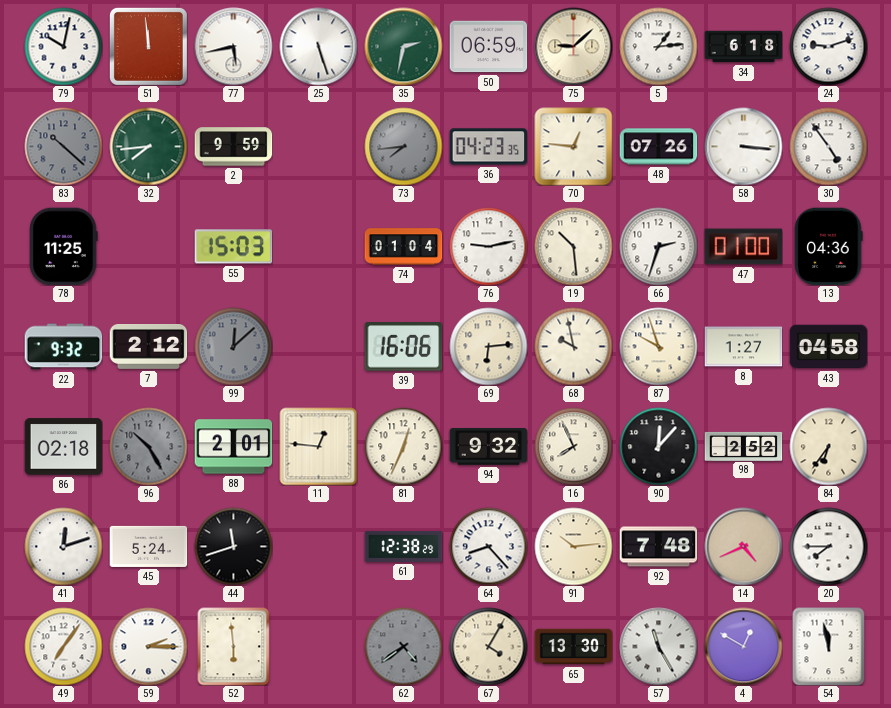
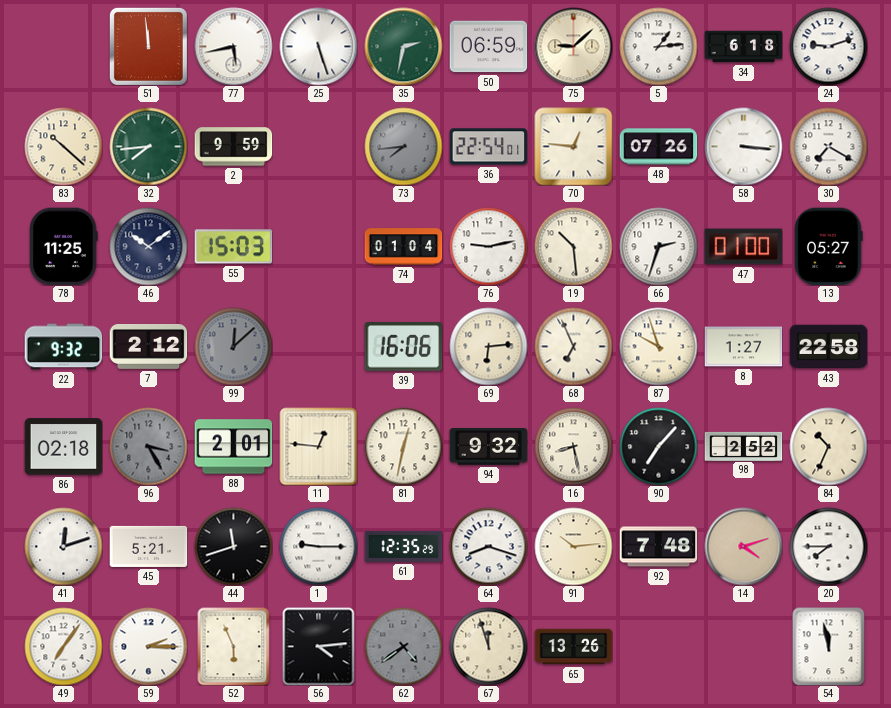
79: 10:02 -> none (63, 46)
83 dial: grey -> cream (63, 146)
36: 04:23 -> 22:54 (488, 147)
30: 4:54 -> 7:20 (828, 146)
46: none -> 10:09 (148, 246)
13: 04:36 -> 05:27 (829, 246)
68: 9:58 -> 6:56 (573, 346)
43: 04:58 -> 22:58 (828, 347)
96: 10:25 -> 3:25 (148, 446)
81: 12:34 -> 12:32 (403, 446)
16: 7:56 -> 8:28 (573, 446)
90: 12:07 -> 7:07 (658, 446)
84: 6:36 -> 10:34 (828, 446)
45: 5:24 -> 5:21 (148, 546)
1: none -> 9:15 (318, 546)
61: 12:38 -> 12:35 (403, 546)
64: 8:23 -> 8:18 (488, 546)
14: 4:41 -> 4:12 (743, 546)
52: 5:59 -> 5:56 (234, 646)
56: none -> 4:14 (319, 646)
67: 4:05 -> 11:57 (488, 646)
65: 13:30 -> 13:26 (573, 647)
57: 11:25 -> none (658, 646)
4: 12:50 -> none (743, 646)
